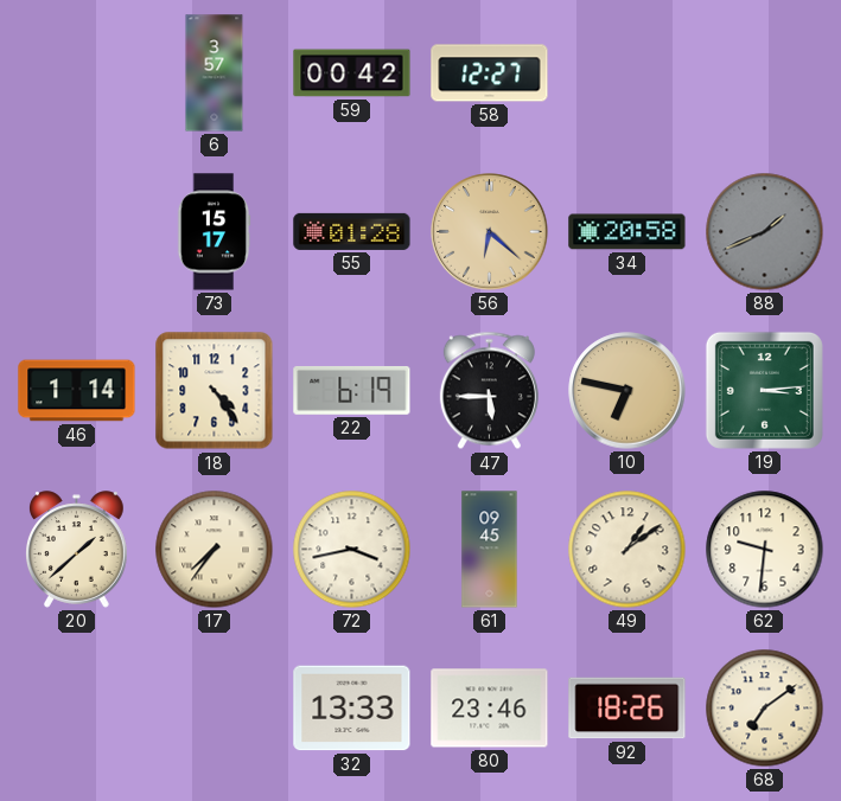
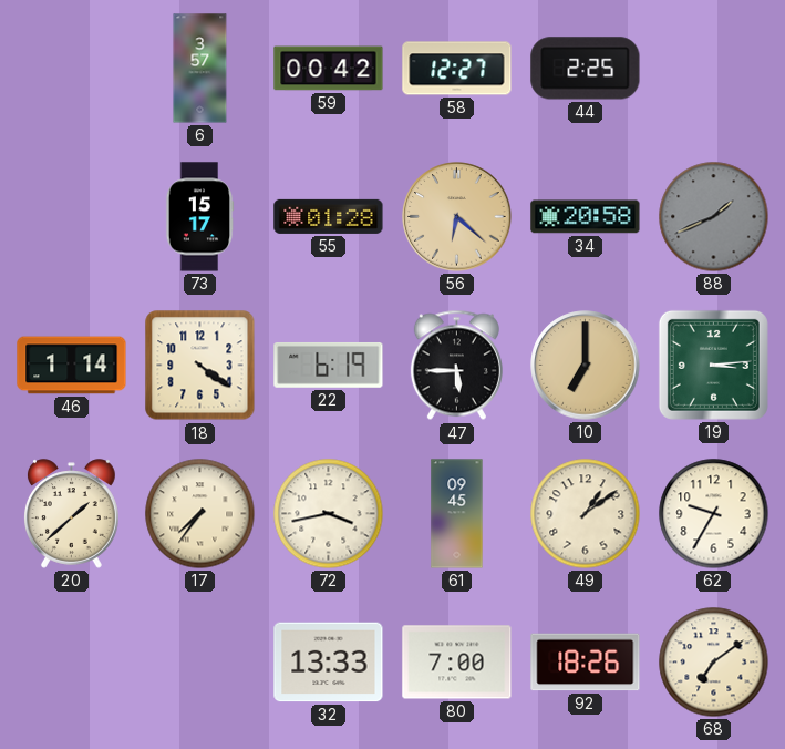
44: none -> 2:25 (586, 69)
18: 4:24 -> 4:21 (200, 366)
10: 6:47 -> 7:00 (586, 366)
62: 9:31 -> 9:35 (714, 514)
80: 23:46 -> 7:00 (457, 663)
